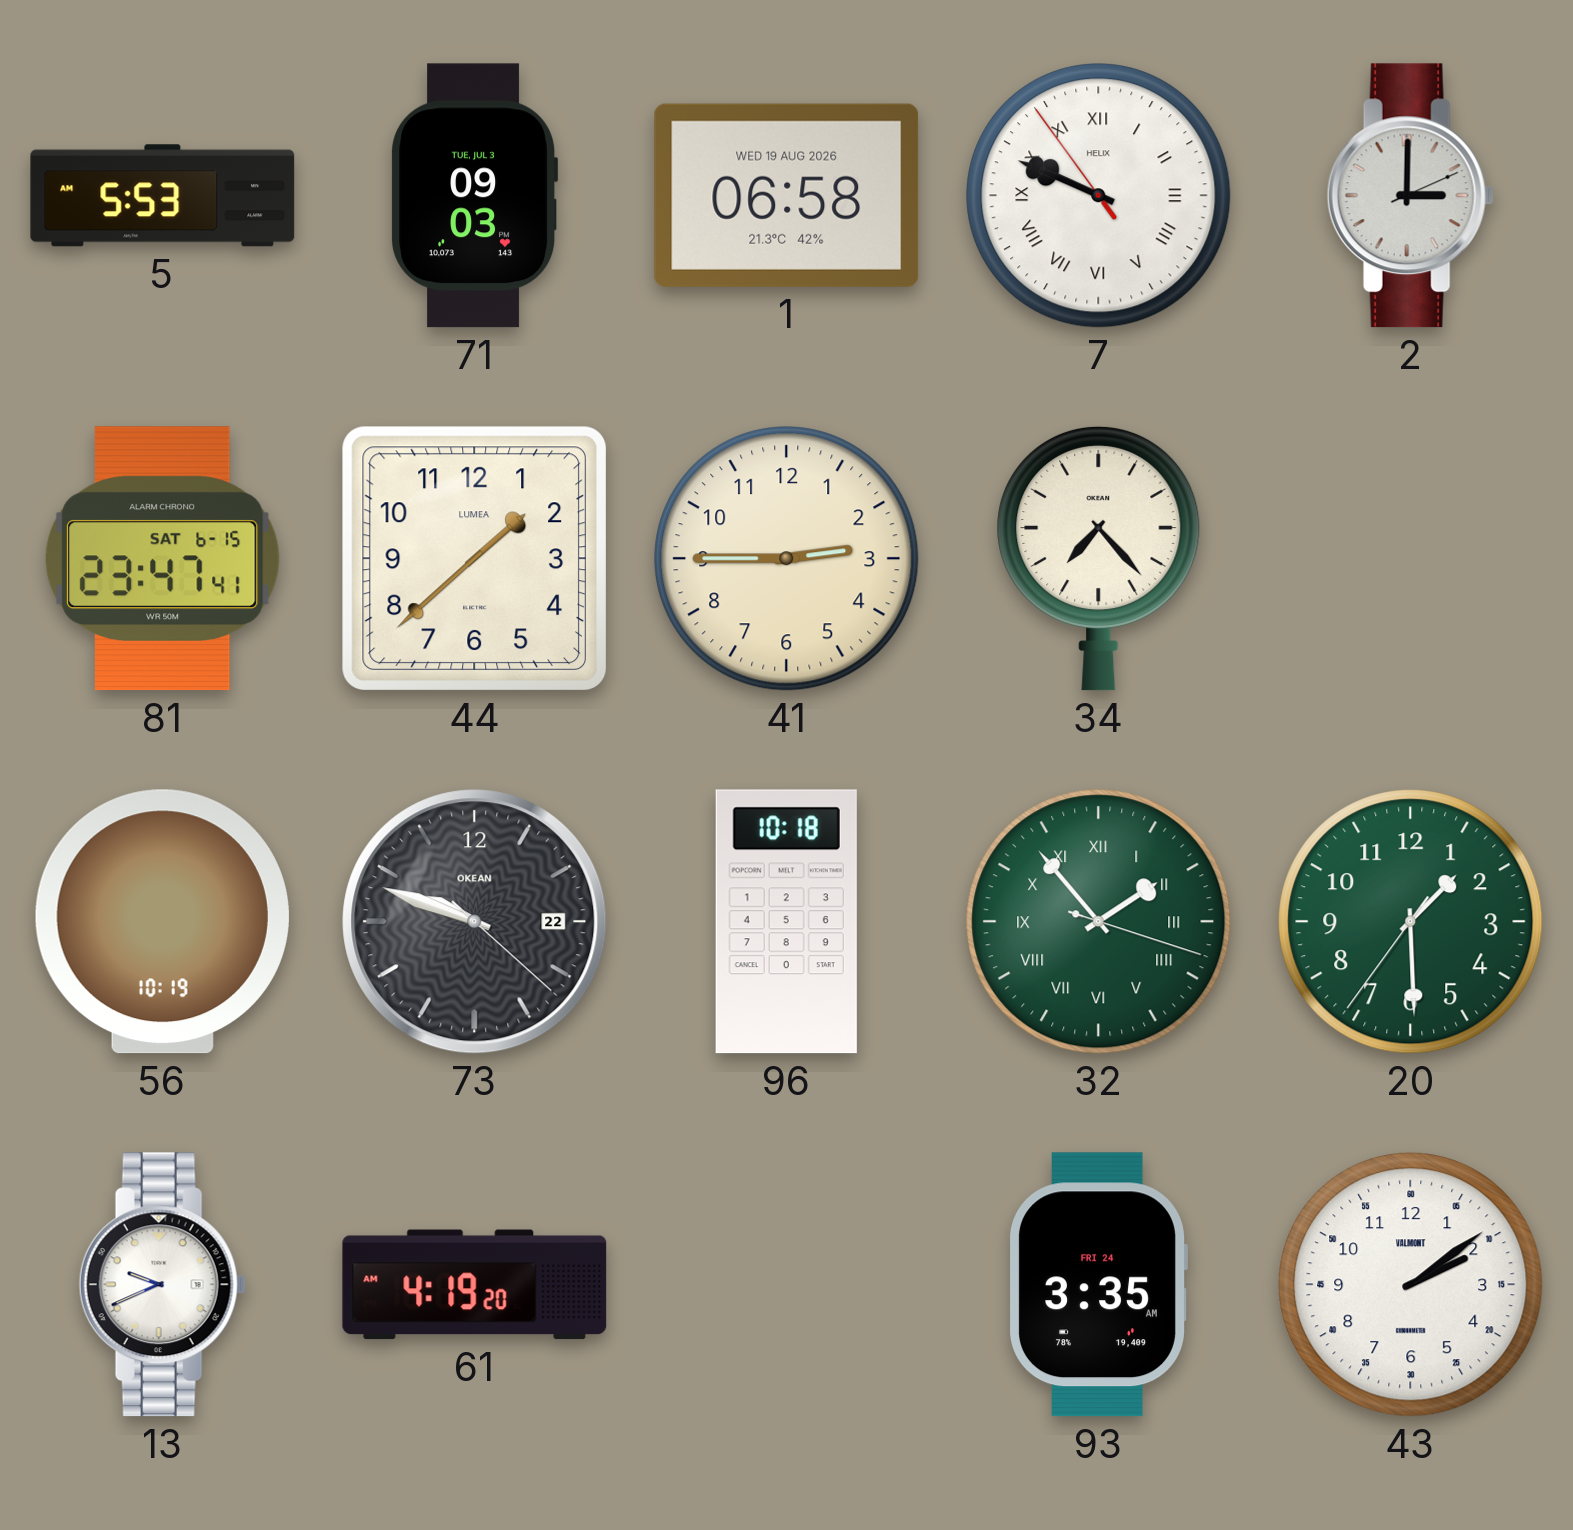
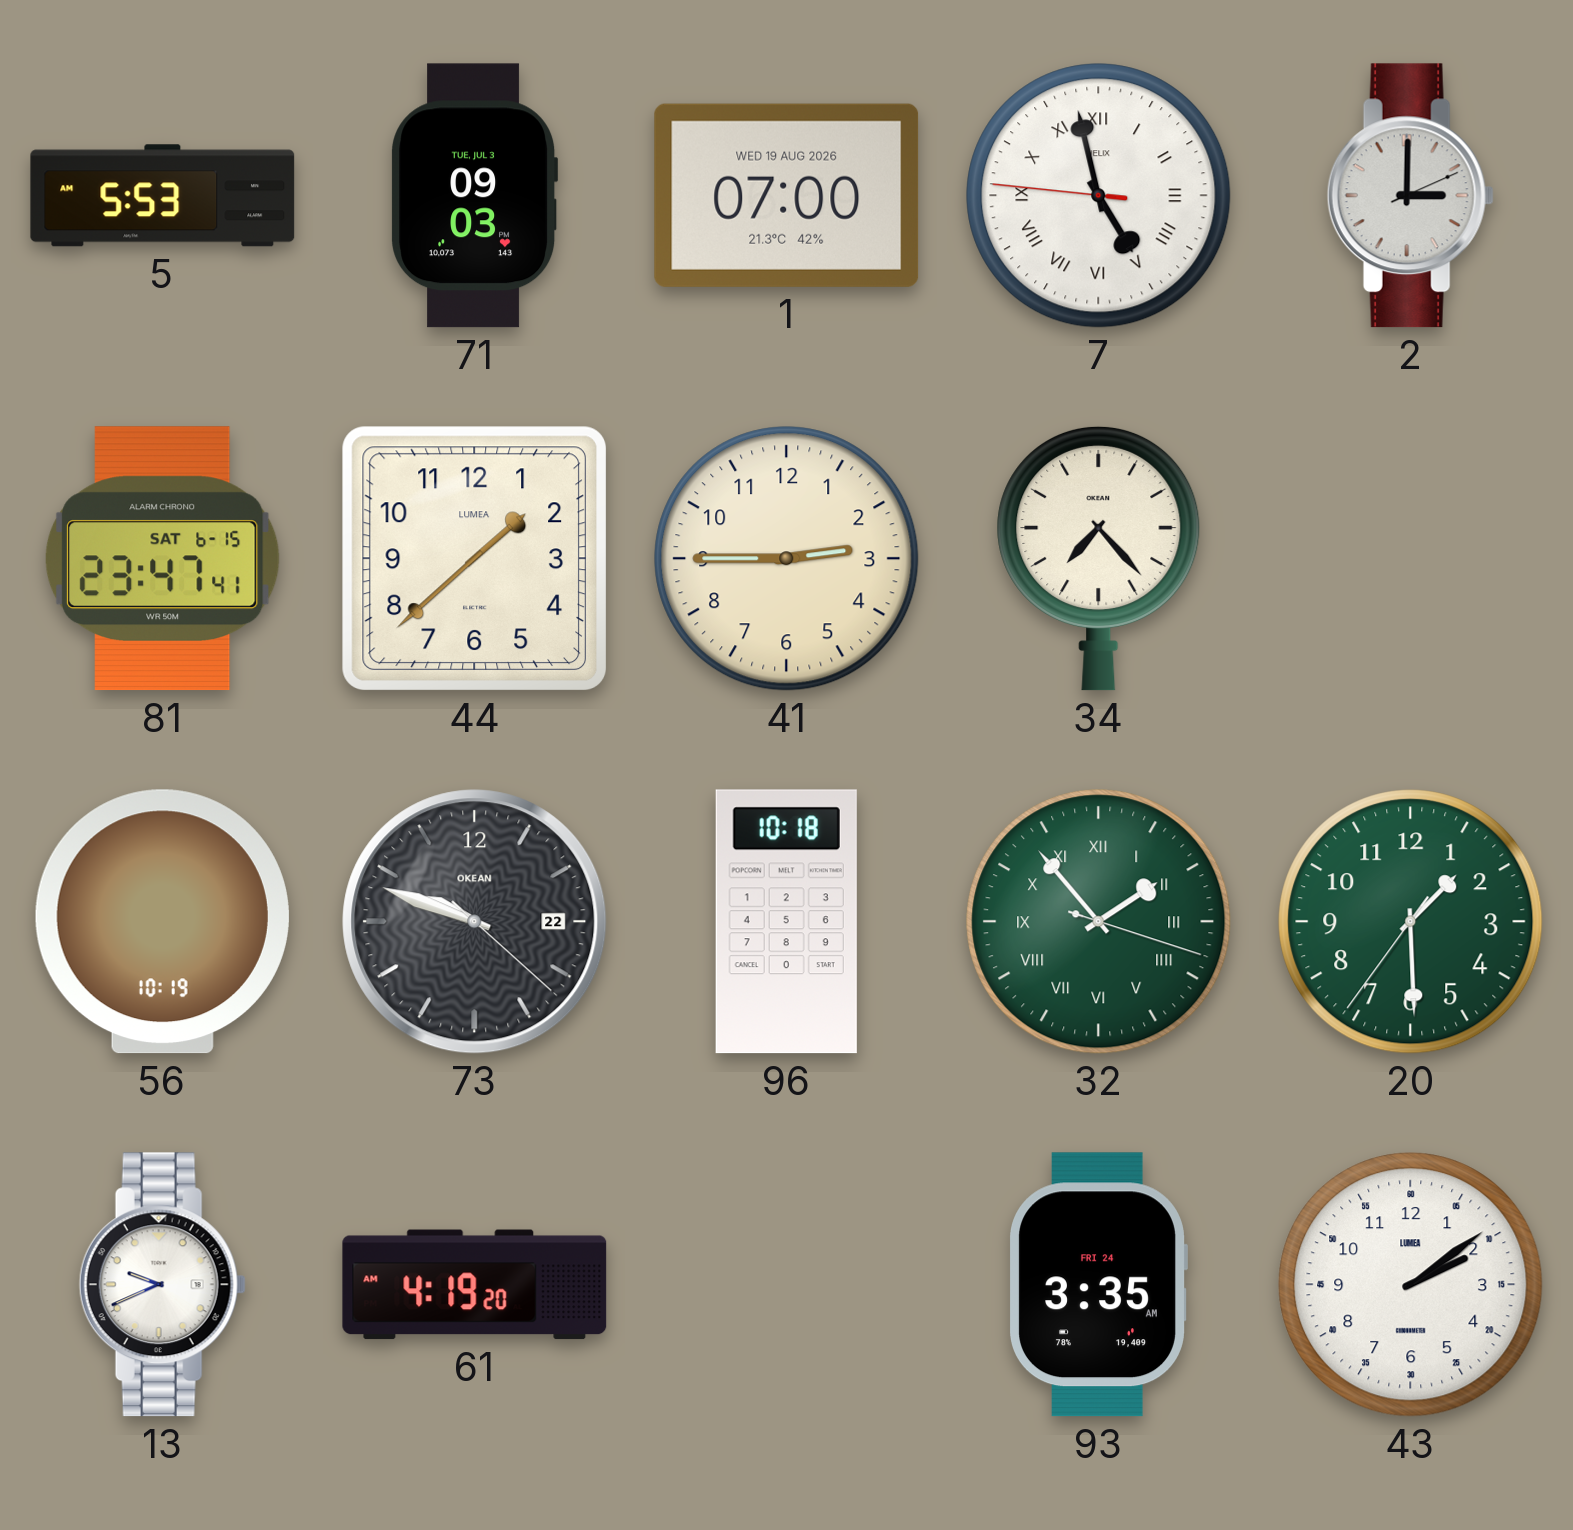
1: 06:58 -> 07:00 (787, 195)
7: 9:48 -> 4:57 (1099, 196)
43 brand: VALMONT -> LUMEA (1411, 1285)
